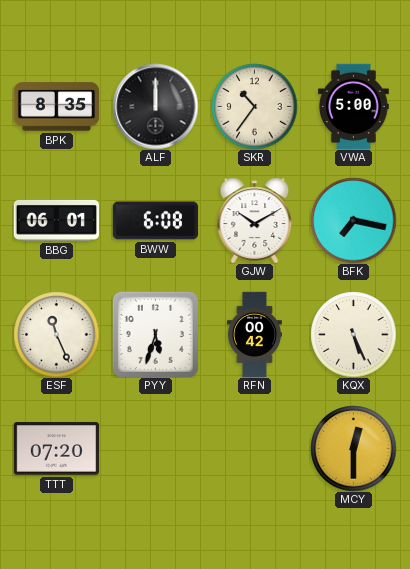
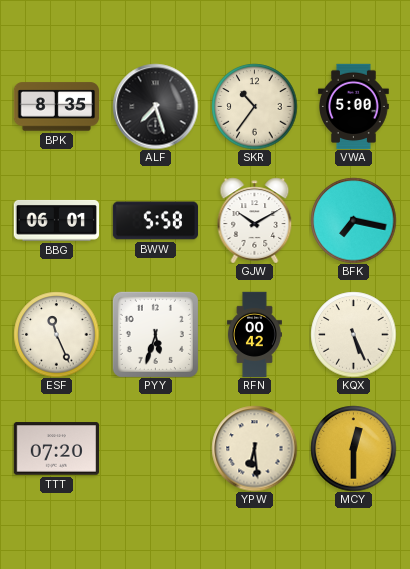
ALF: 12:00 -> 7:27 (155, 106)
BWW: 6:08 -> 5:58 (155, 221)
YPW: none -> 6:29 (254, 448)
